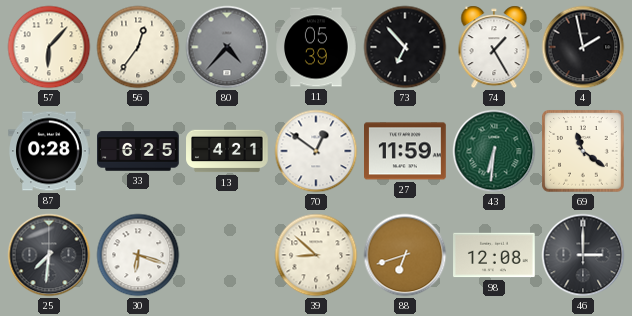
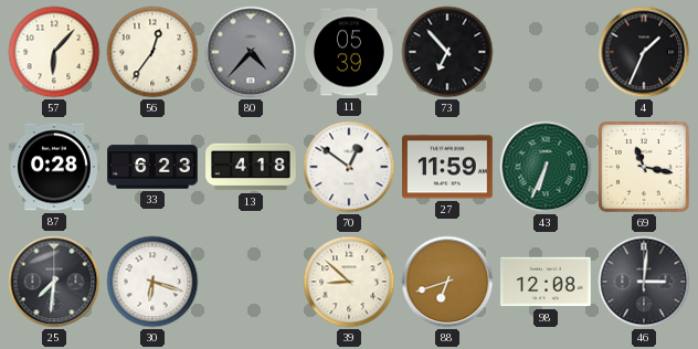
74: 1:25 -> none (494, 47)
4: 1:58 -> 1:34 (644, 52)
33: 6:25 -> 6:23 (152, 167)
13: 4:21 -> 4:18 (251, 167)
43: 6:31 -> 6:34 (546, 167)
69: 11:21 -> 11:17 (644, 167)
46: 3:00 -> 3:01 (644, 282)
